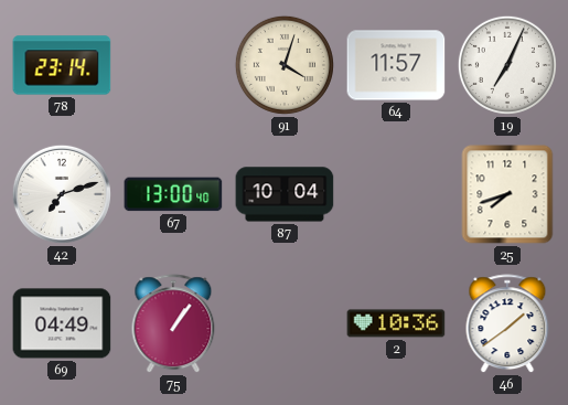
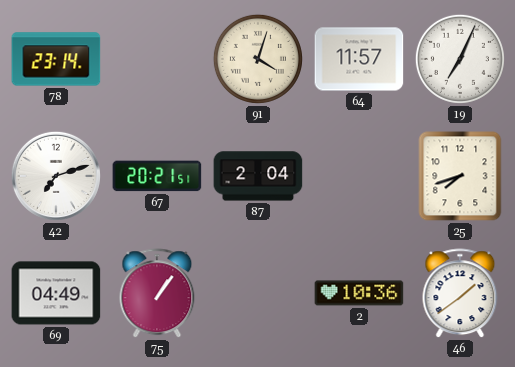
67: 13:00 -> 20:21 (157, 176)
87: 10:04 -> 2:04 (258, 176)
